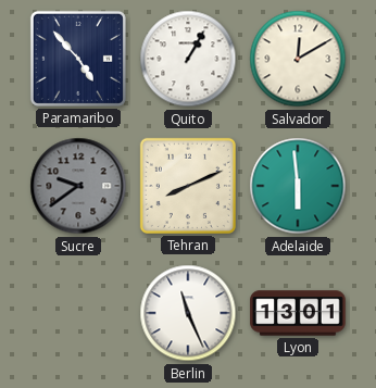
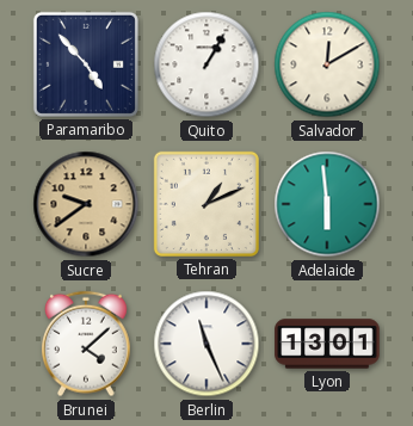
Sucre dial: grey -> champagne (86, 204)
Tehran: 8:11 -> 1:11 (207, 204)
Brunei: none -> 4:08 (87, 344)
